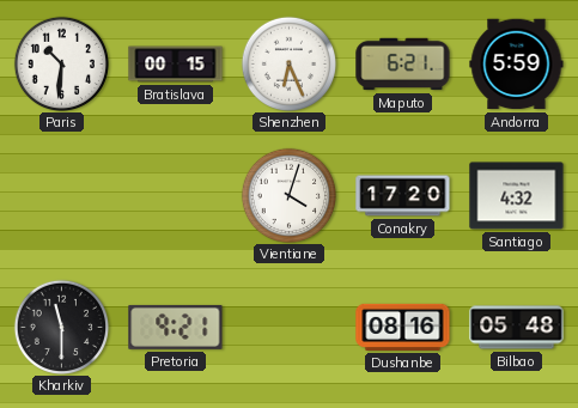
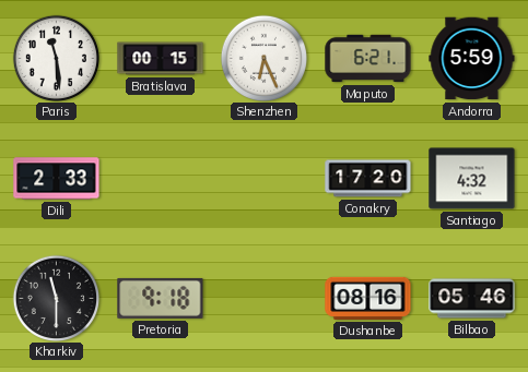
Paris: 10:31 -> 11:29 (56, 58)
Dili: none -> 2:33 (57, 179)
Vientiane: 4:03 -> none (288, 195)
Pretoria: 9:21 -> 9:18 (161, 298)
Bilbao: 05:48 -> 05:46 (472, 299)
